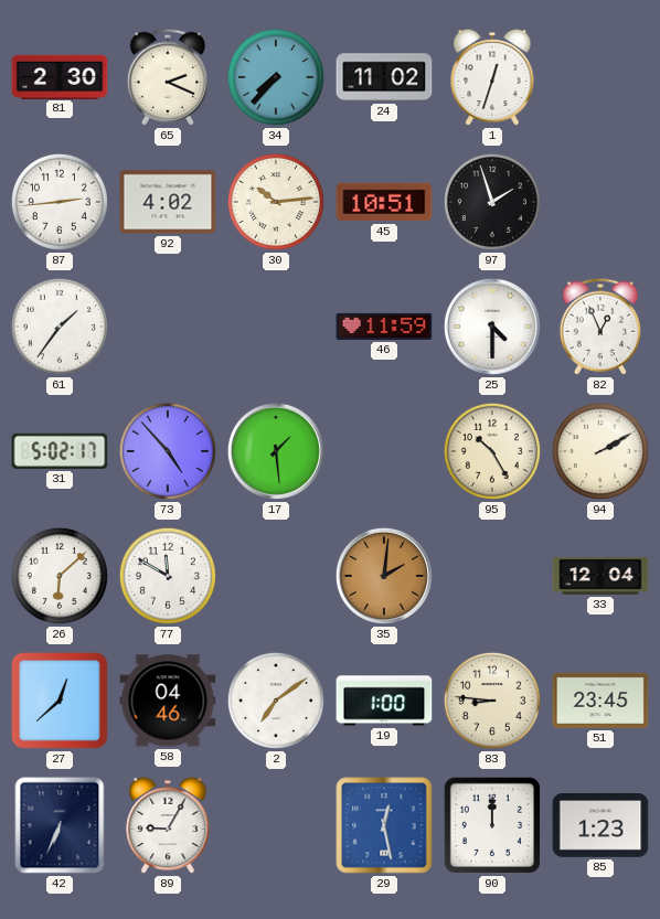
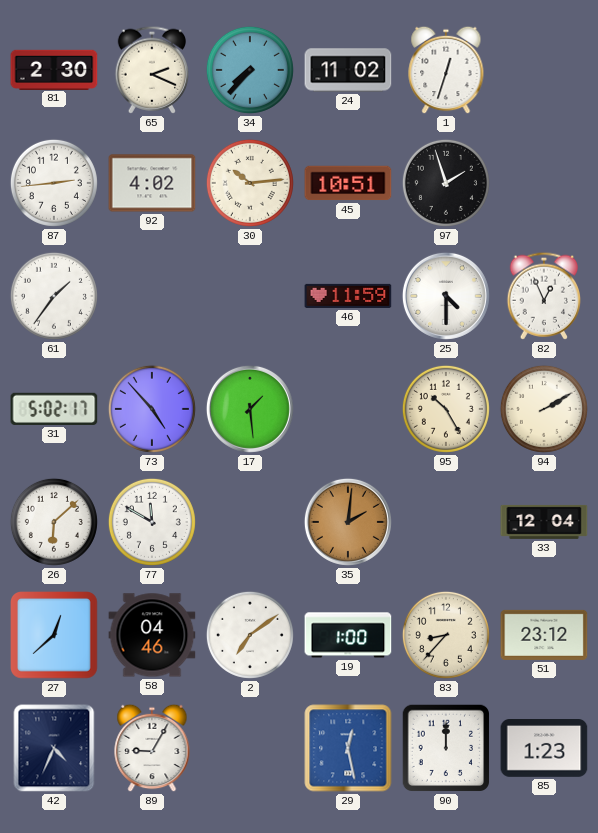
83: 8:46 -> 8:37 (446, 635)
51: 23:45 -> 23:12 (544, 635)
42: 6:34 -> 4:34 (54, 748)
